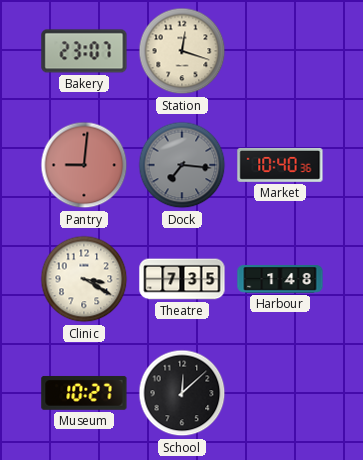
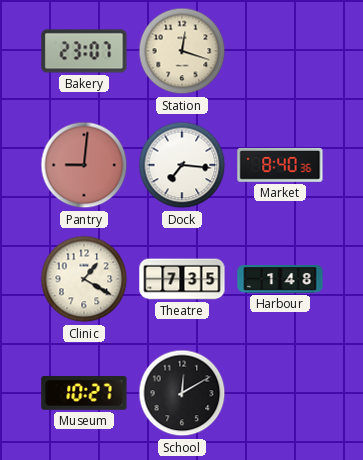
Dock dial: grey -> white (182, 165)
Market: 10:40 -> 8:40 (280, 165)
Clinic: 3:20 -> 1:20 (84, 279)
School: 12:08 -> 12:10 (182, 393)
